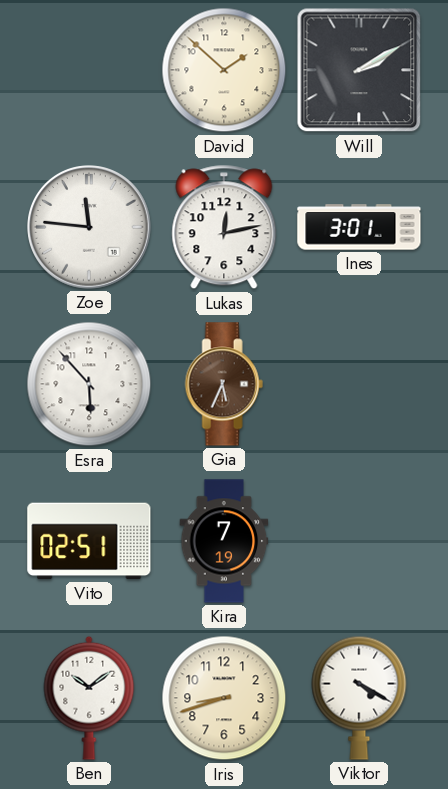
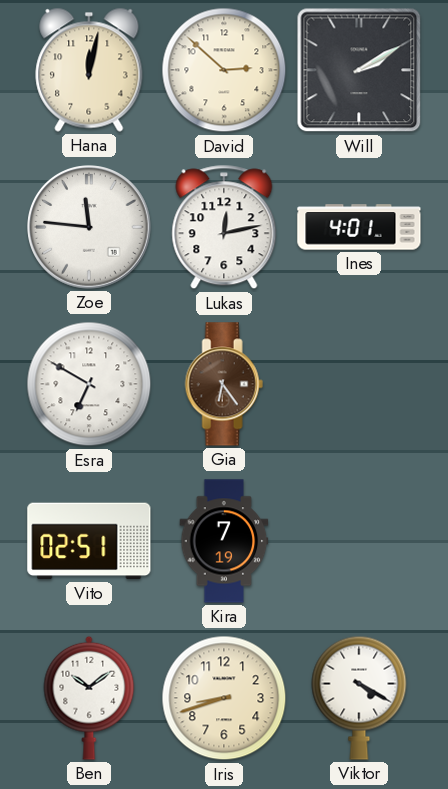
Hana: none -> 12:02 (89, 70)
David: 1:52 -> 2:52 (224, 70)
Ines: 3:01 -> 4:01 (359, 227)
Esra: 5:53 -> 6:50 (89, 384)
Gia: 5:34 -> 6:24 (224, 384)
